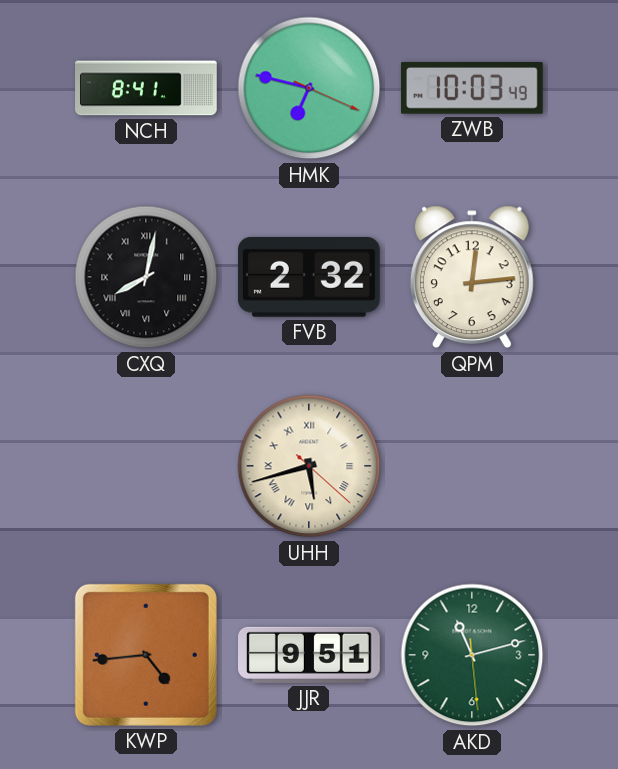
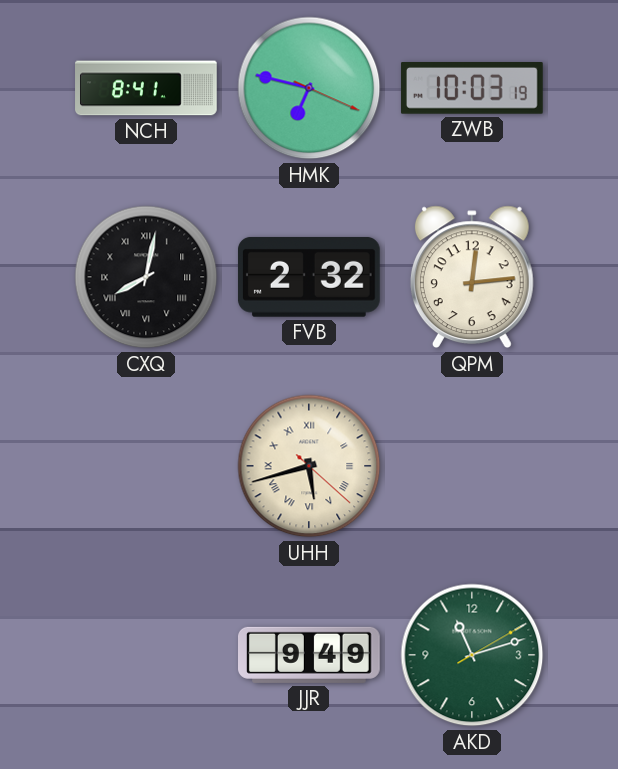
ZWB: 10:03:49 -> 10:03:19 (472, 88)
KWP: 4:44 -> none (146, 655)
JJR: 9:51 -> 9:49 (310, 655)
AKD: 11:12:29 -> 11:12:10 (472, 655)
